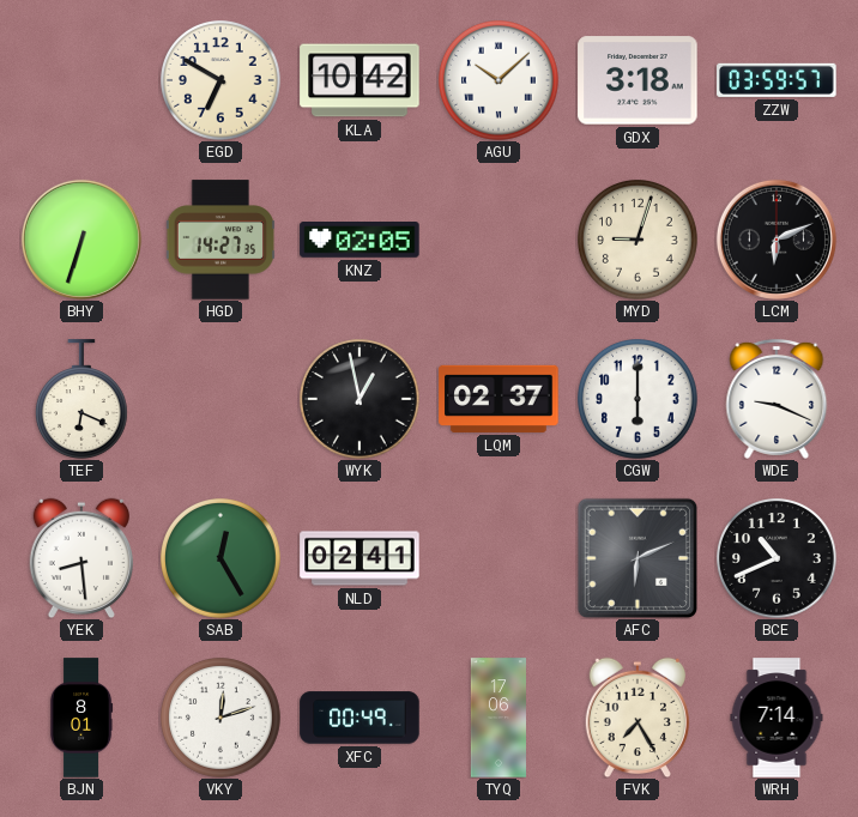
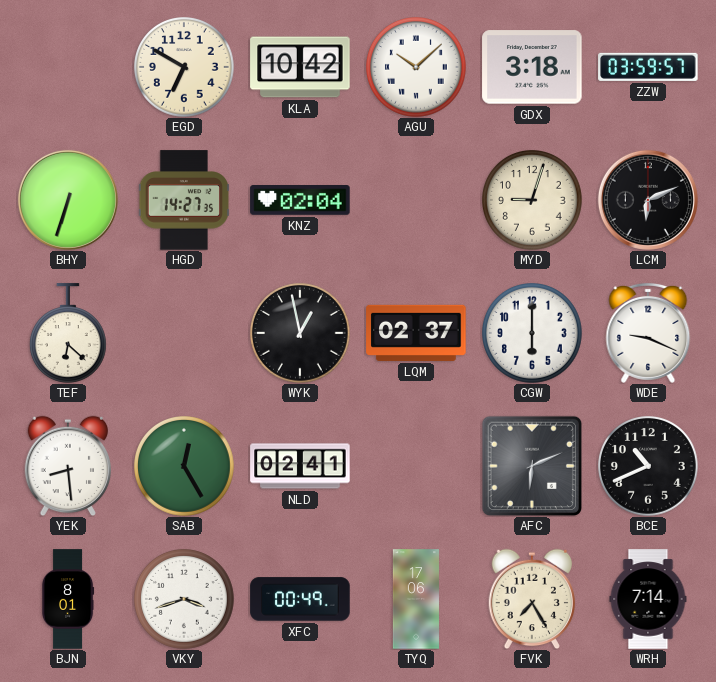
KNZ: 02:05 -> 02:04 (300, 201)
TEF: 6:19 -> 6:22 (68, 333)
VKY: 12:12 -> 3:42 (185, 600)
